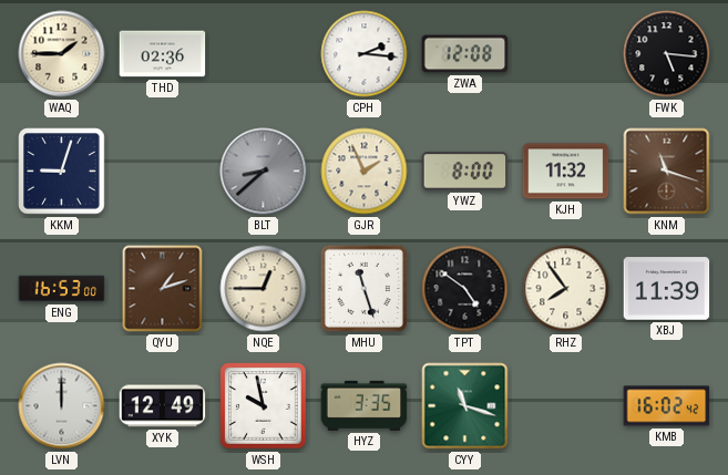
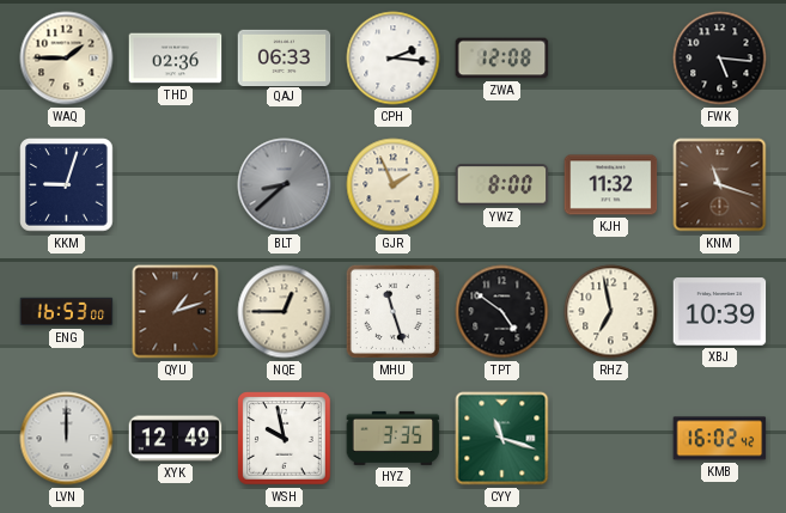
QAJ: none -> 06:33 (285, 57)
RHZ: 7:54 -> 6:58 (611, 312)
XBJ: 11:39 -> 10:39 (720, 312)
